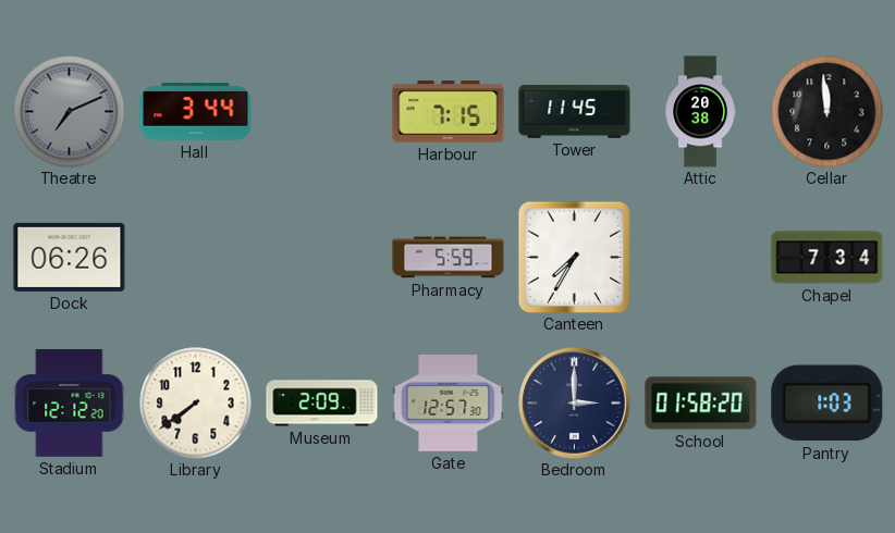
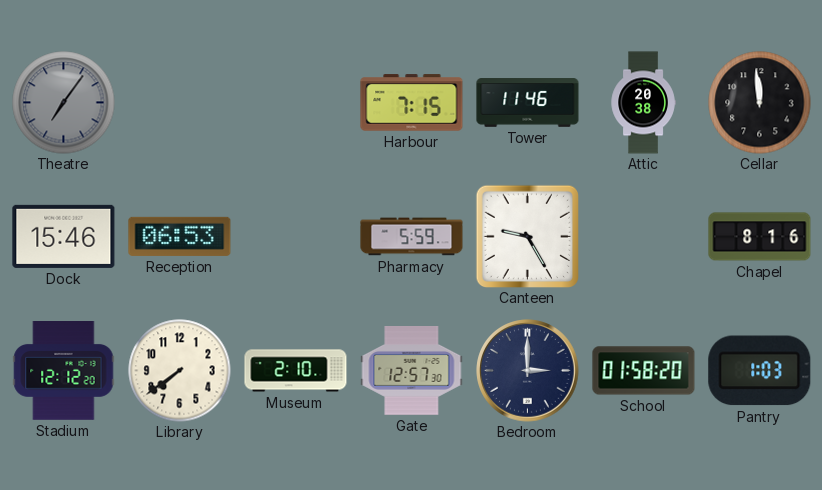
Theatre: 7:11 -> 7:06 (64, 103)
Hall: 3:44 -> none (196, 112)
Tower: 11:45 -> 11:46 (528, 103)
Dock: 06:26 -> 15:46 (64, 236)
Reception: none -> 06:53 (180, 236)
Canteen: 7:35 -> 9:25 (527, 236)
Chapel: 7:34 -> 8:16 (760, 237)
Museum: 2:09 -> 2:10 (296, 371)
